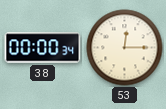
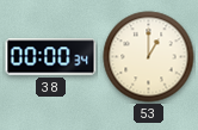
53: 12:15 -> 1:00 (149, 57)
